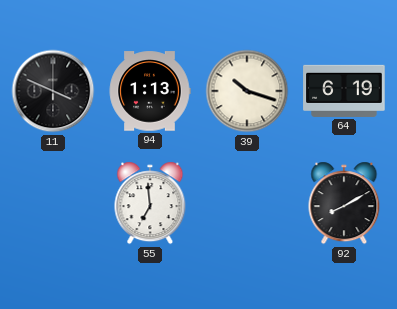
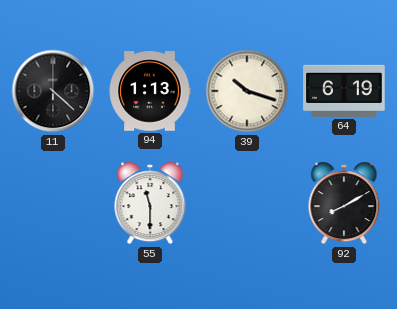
11: 3:49 -> 4:22 (53, 91)
55: 6:59 -> 11:30 (150, 203)
